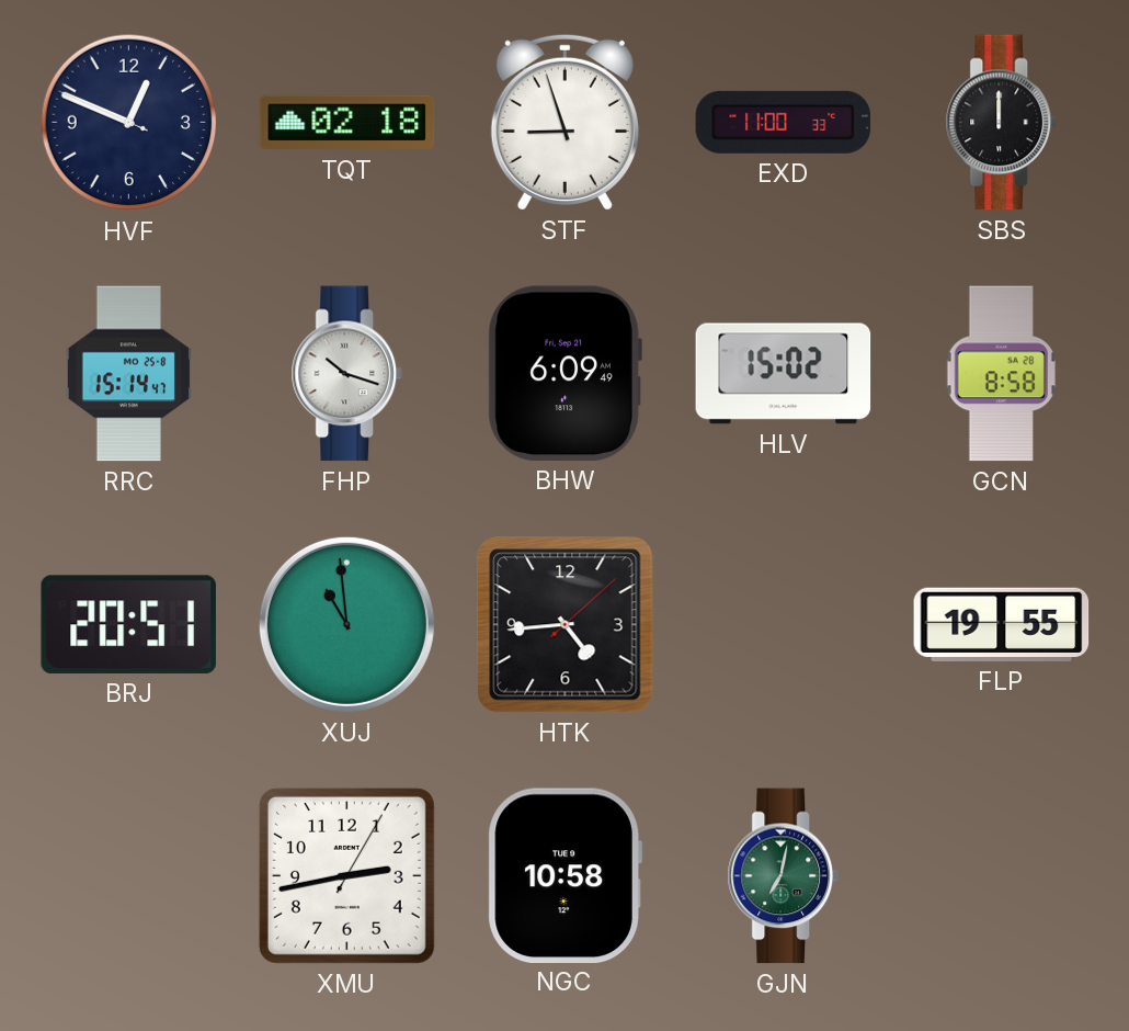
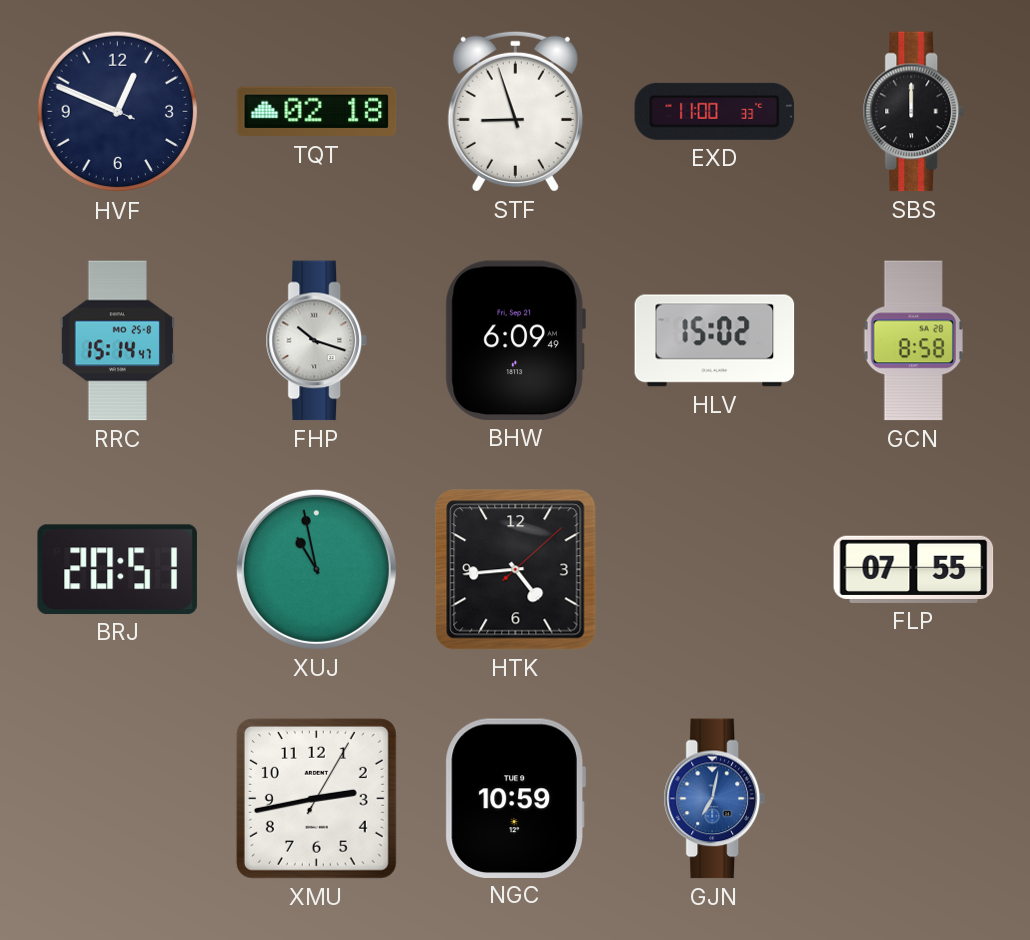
XUJ: 10:59 -> 10:58 (316, 569)
FLP: 19:55 -> 07:55 (914, 569)
NGC: 10:58 -> 10:59 (515, 798)
GJN dial: green -> blue (714, 799)
